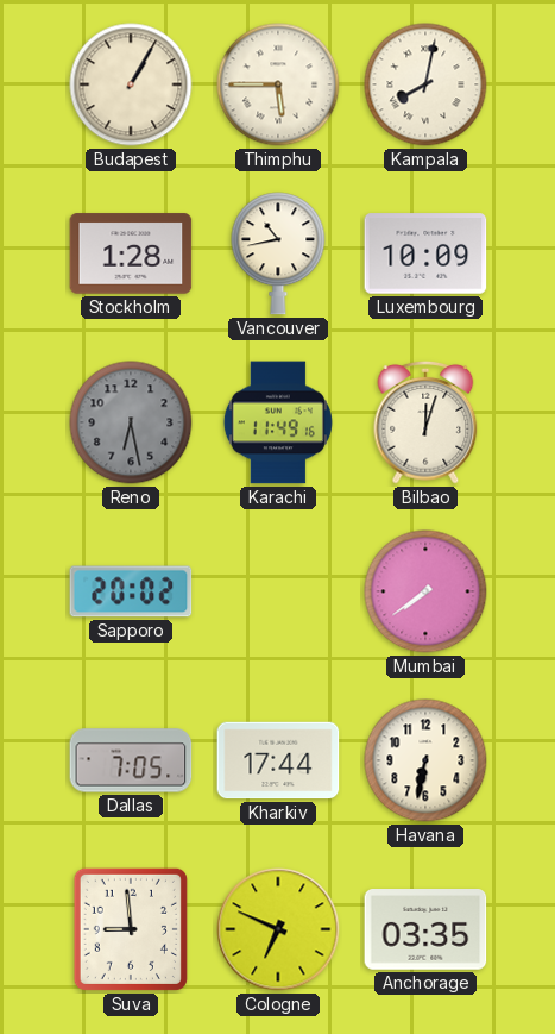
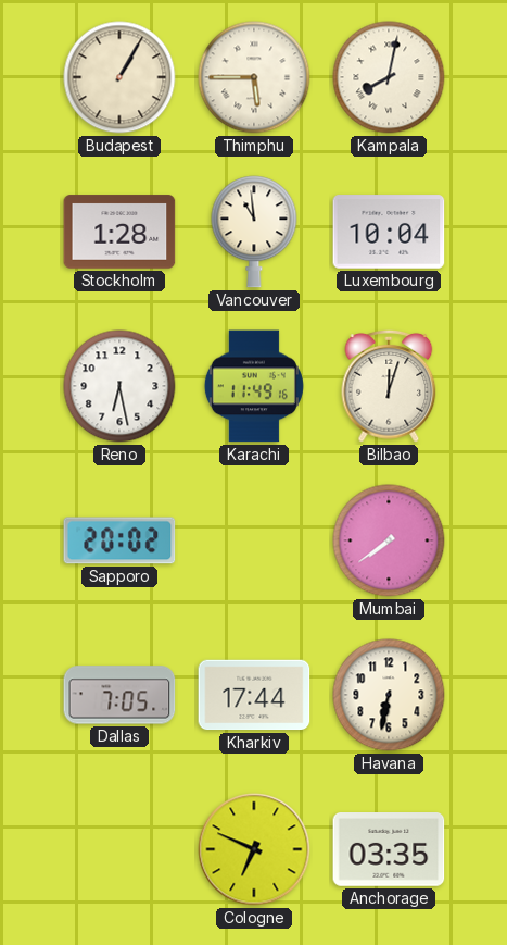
Vancouver: 10:43 -> 10:59 (254, 232)
Luxembourg: 10:09 -> 10:04 (389, 232)
Reno dial: grey -> white (119, 386)
Suva: 8:59 -> none (131, 929)
